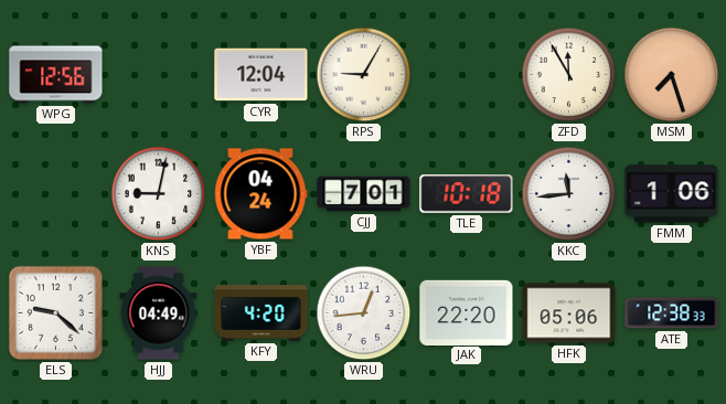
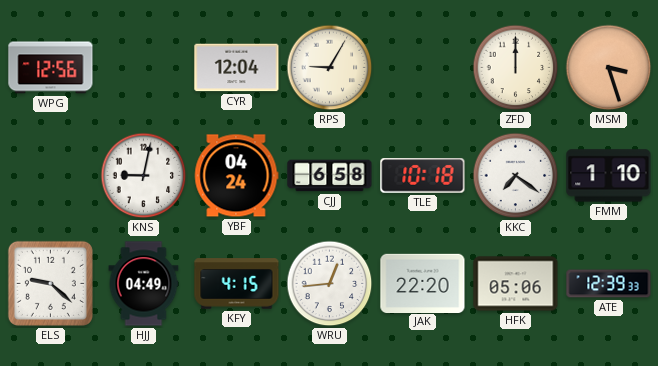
ZFD: 11:55 -> 12:00 (516, 68)
MSM: 7:27 -> 3:27 (609, 68)
CJJ: 7:01 -> 6:58 (330, 176)
KKC: 11:44 -> 7:21 (516, 176)
FMM: 1:06 -> 1:10 (609, 176)
KFY: 4:20 -> 4:15 (237, 284)
ATE: 12:38 -> 12:39 (609, 284)
